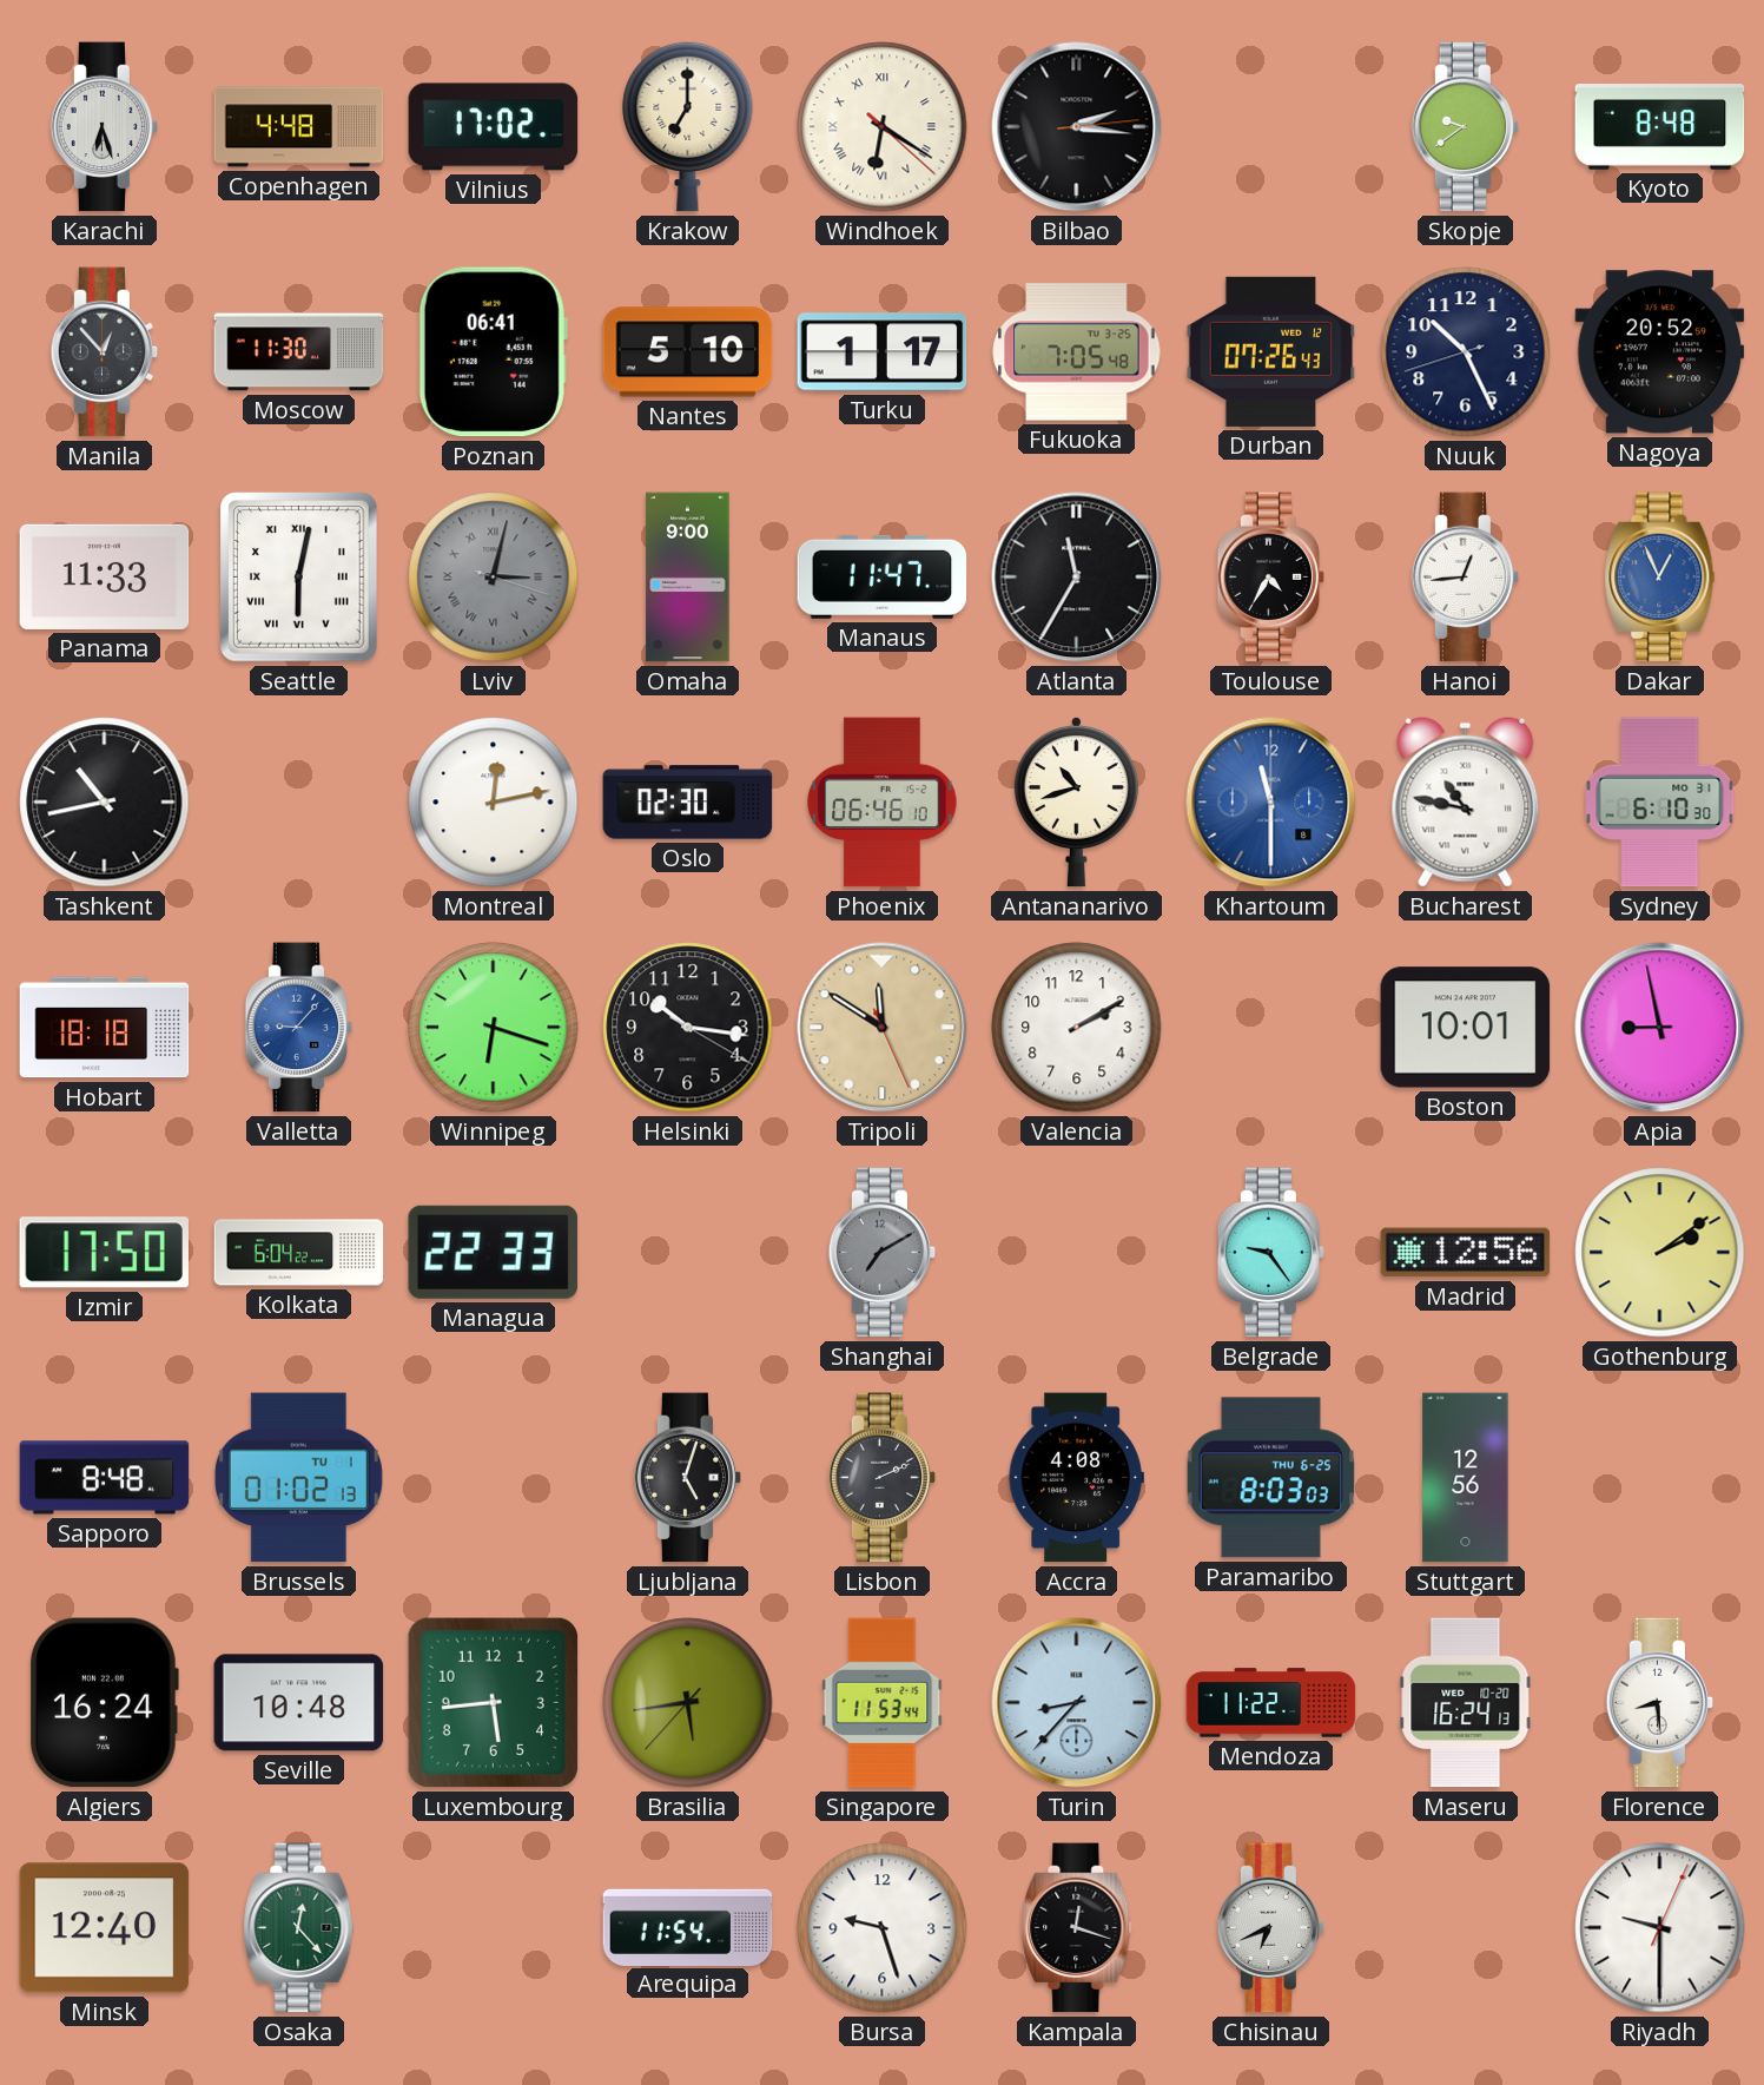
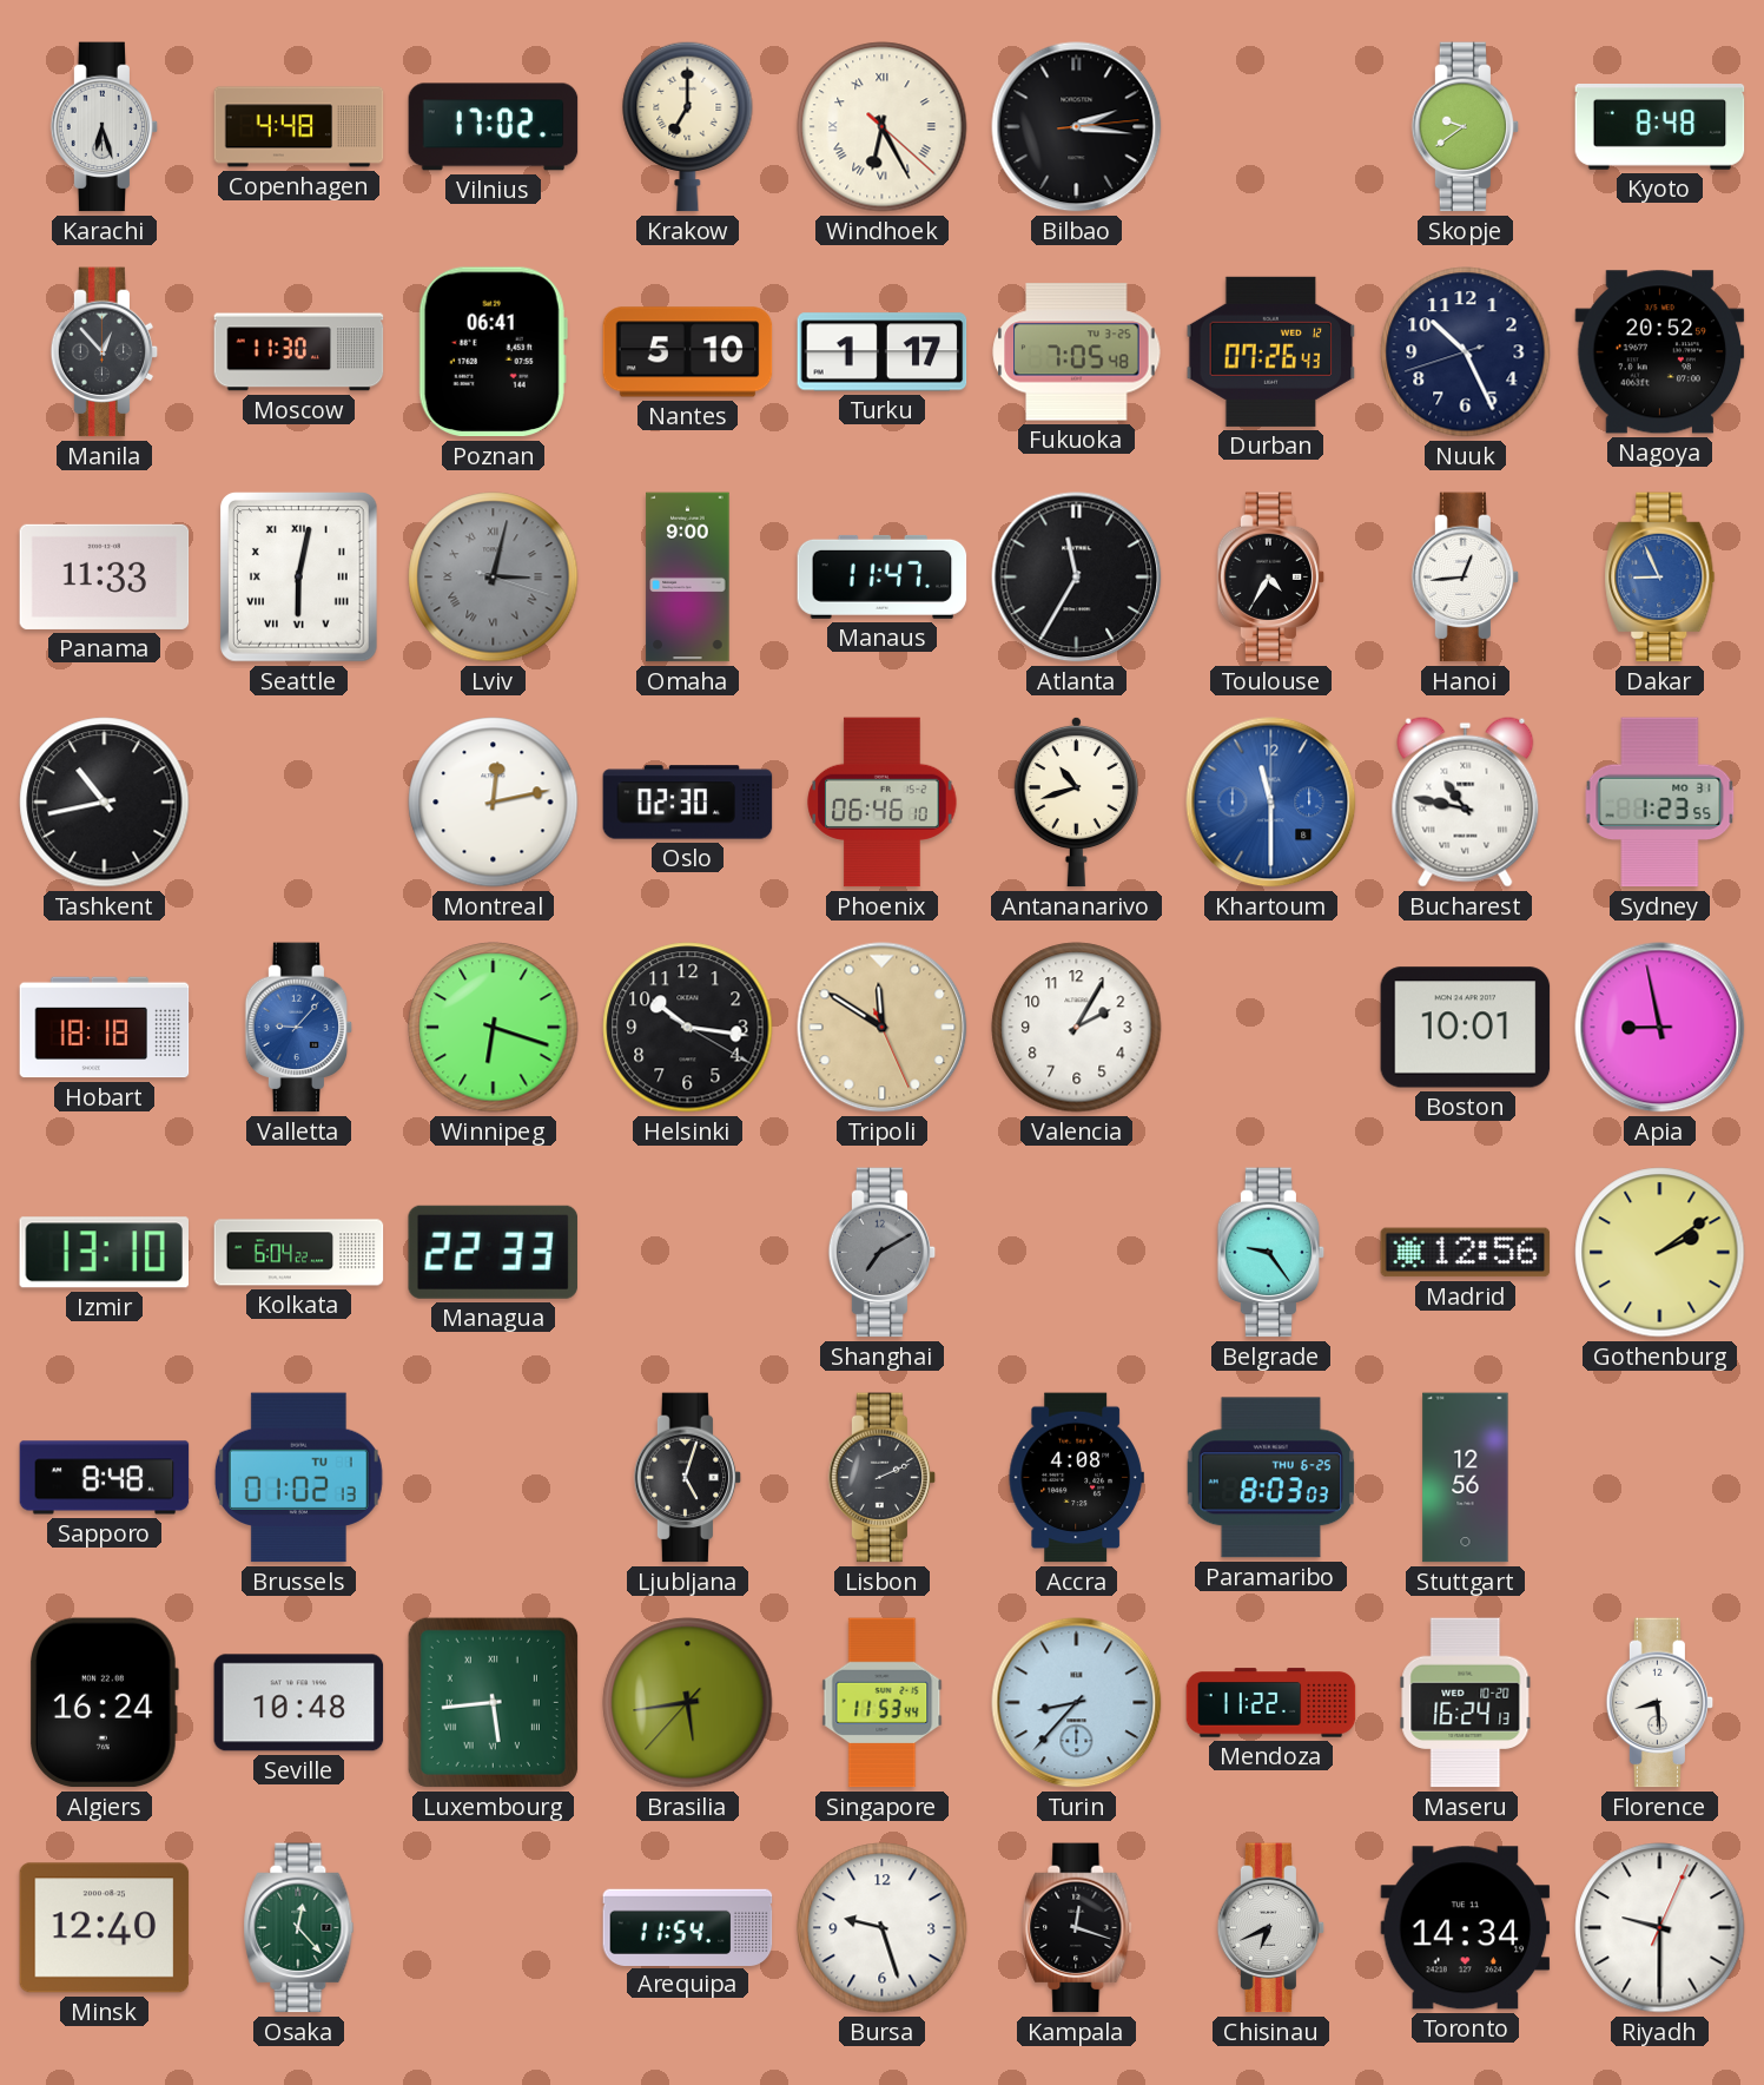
Windhoek: 6:20 -> 6:25 (883, 127)
Dakar: 12:56 -> 8:56 (1660, 578)
Sydney: 6:10 -> 1:23 (1660, 803)
Valencia: 2:10 -> 2:05 (1077, 1028)
Izmir: 17:50 -> 13:10 (104, 1253)
Luxembourg numerals: Arabic -> Roman (493, 1702)
Toronto: none -> 14:34 (1466, 1928)
